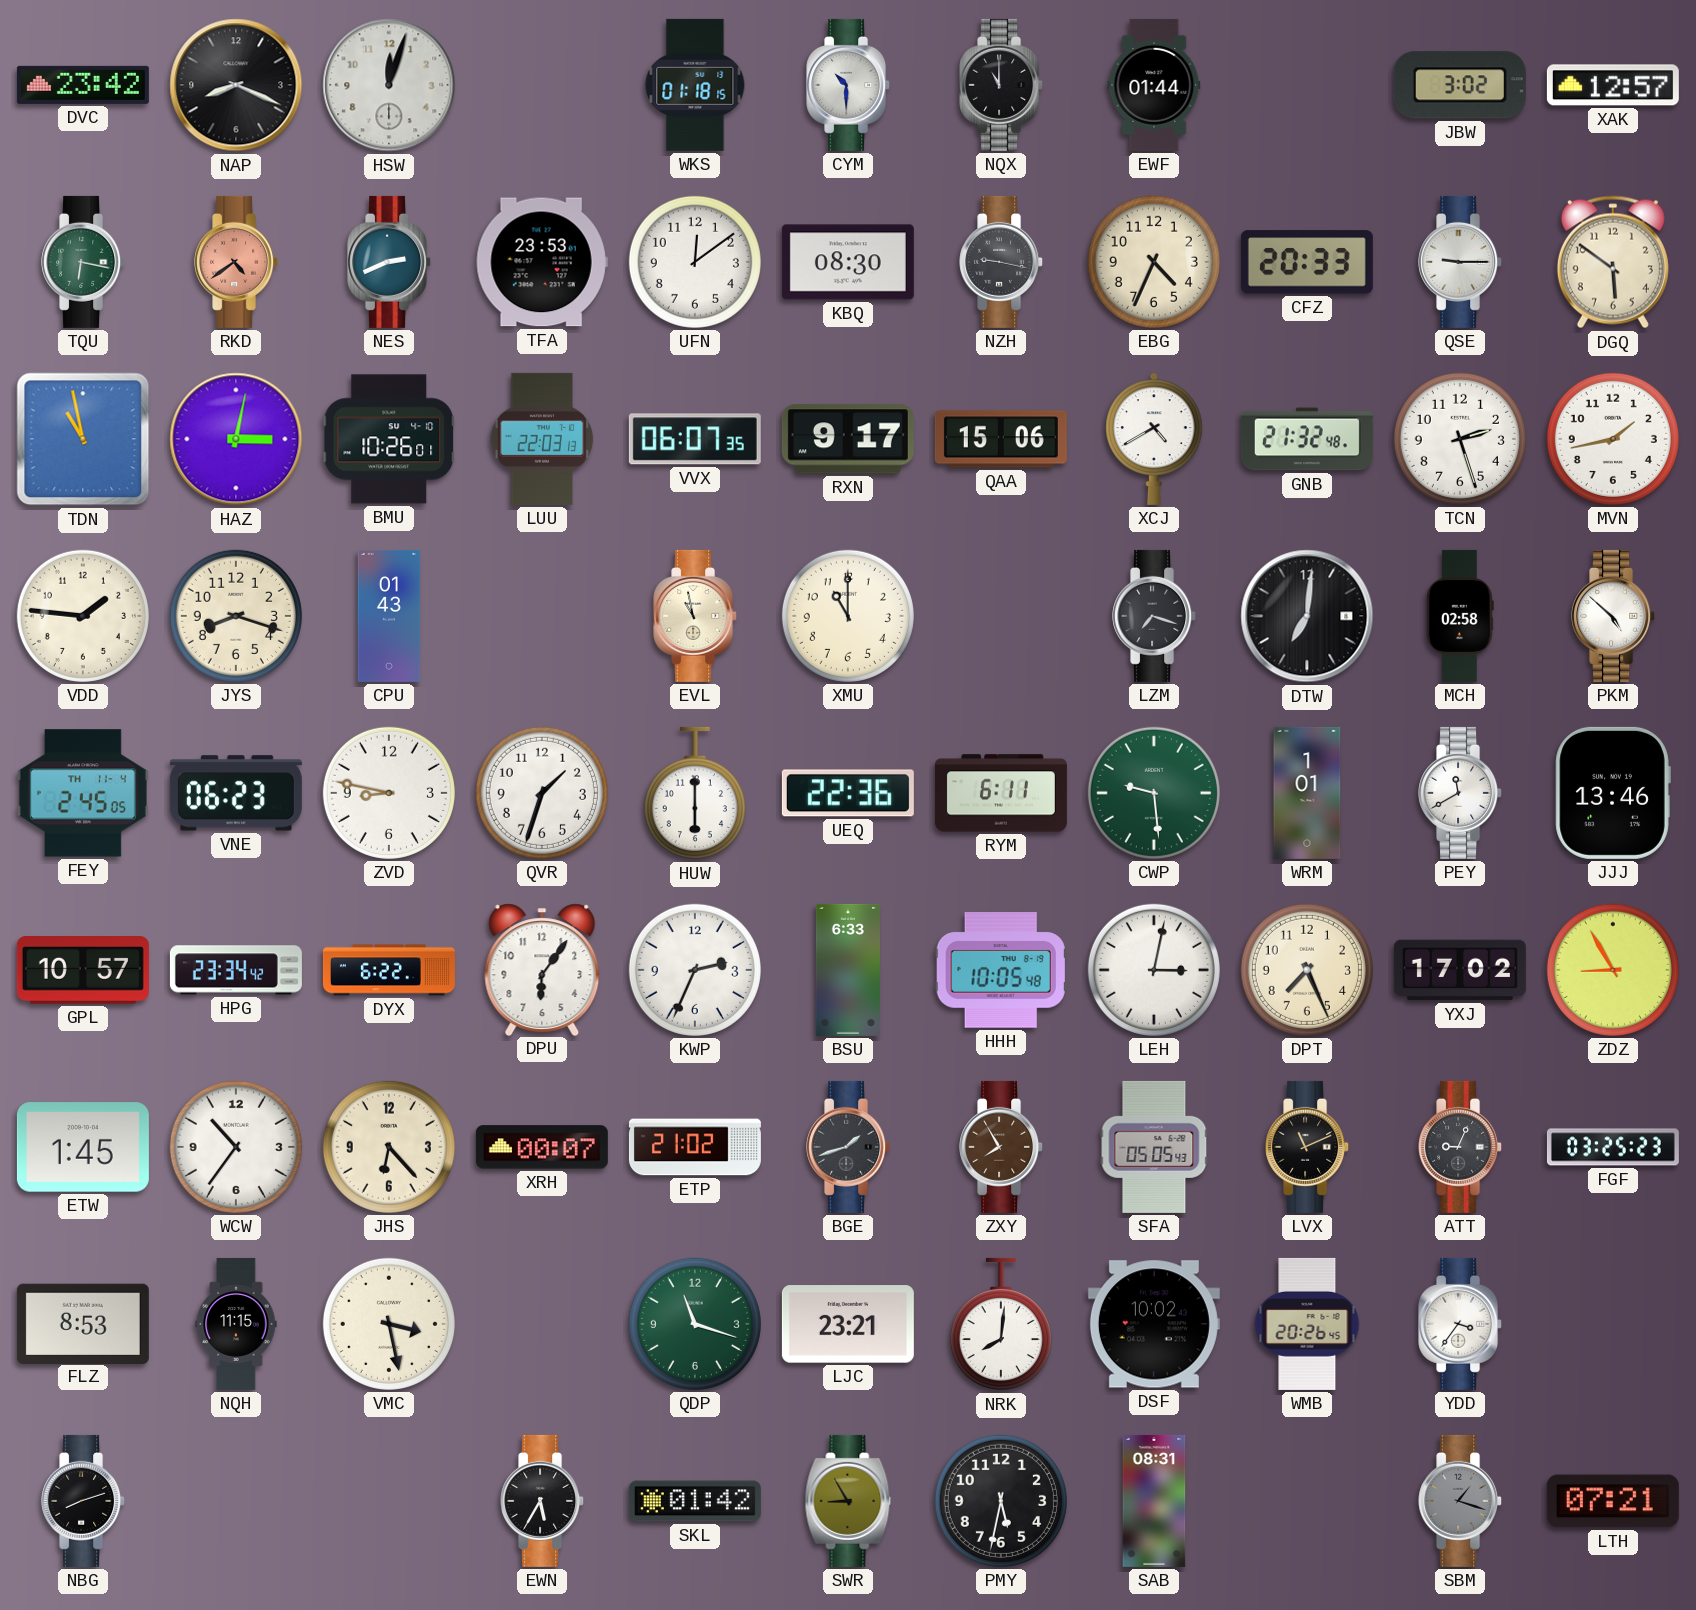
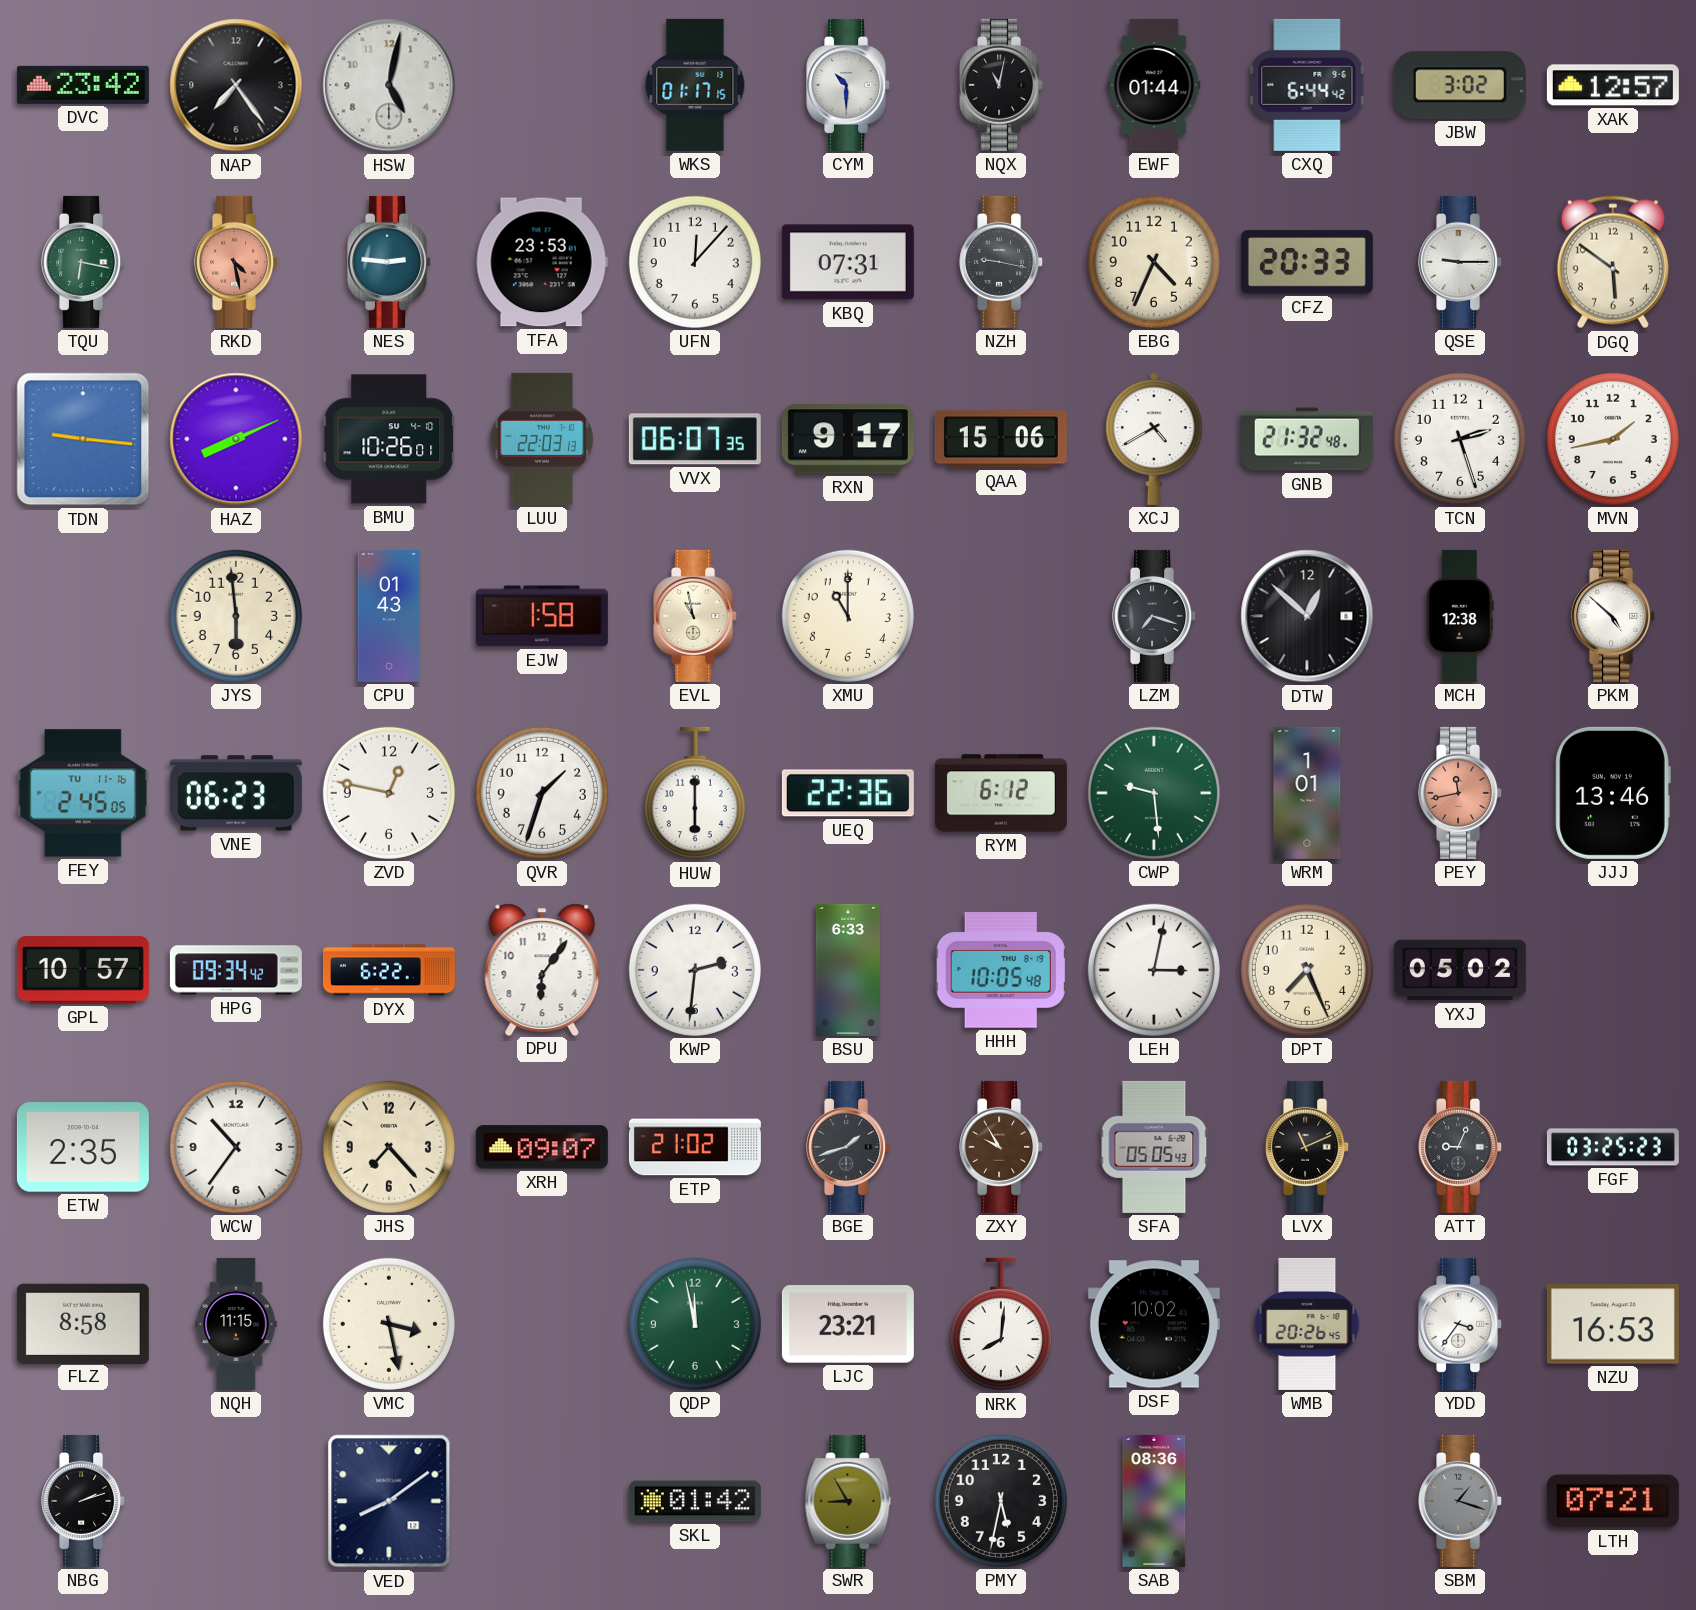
NAP: 8:19 -> 7:24 (236, 85)
HSW: 12:03 -> 5:02 (389, 85)
WKS: 01:18 -> 01:17 (695, 85)
NQX: 11:00 -> 11:02 (1002, 85)
CXQ: none -> 6:44 (1307, 85)
RKD: 4:39 -> 4:28 (237, 262)
NES: 2:41 -> 2:46 (390, 262)
UFN: 12:09 -> 12:07 (695, 262)
KBQ: 08:30 -> 07:31 (848, 262)
TDN: 10:58 -> 9:16 (83, 439)
HAZ: 3:02 -> 8:11 (236, 439)
VDD: 1:46 -> none (83, 616)
JYS: 8:18 -> 5:59 (236, 616)
EJW: none -> 1:58 (542, 616)
DTW: 7:01 -> 12:52 (1307, 616)
MCH: 02:58 -> 12:38 (1460, 616)
FEY date: TH 11-4 -> TU 11-16 (83, 793)
ZVD: 8:47 -> 12:47 (389, 793)
RYM: 6:11 -> 6:12 (1001, 793)
PEY: 11:40 -> 11:43 (1461, 793)
PEY dial: white -> salmon (1461, 793)
HPG: 23:34 -> 09:34 (236, 970)
KWP: 2:34 -> 2:31 (695, 970)
YXJ: 17:02 -> 05:02 (1460, 970)
ZDZ: 8:55 -> none (1613, 970)
ETW: 1:45 -> 2:35 (83, 1147)
JHS: 6:23 -> 7:23 (389, 1147)
XRH: 00:07 -> 09:07 (542, 1147)
ZXY: 7:55 -> 9:55 (1002, 1147)
FLZ: 8:53 -> 8:58 (83, 1323)
QDP: 11:18 -> 11:58 (695, 1324)
NZU: none -> 16:53 (1613, 1324)
NBG: 8:12 -> 2:12 (84, 1501)
VED: none -> 8:09 (389, 1501)
EWN: 5:35 -> none (543, 1501)
SAB: 08:31 -> 08:36 (1154, 1501)
